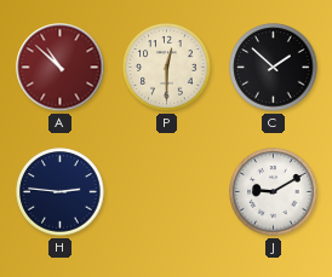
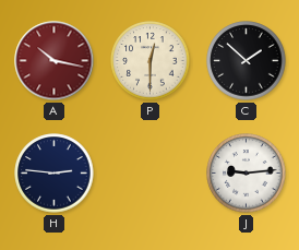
A: 10:52 -> 10:17 (55, 61)
J: 9:10 -> 9:14 (247, 174)
